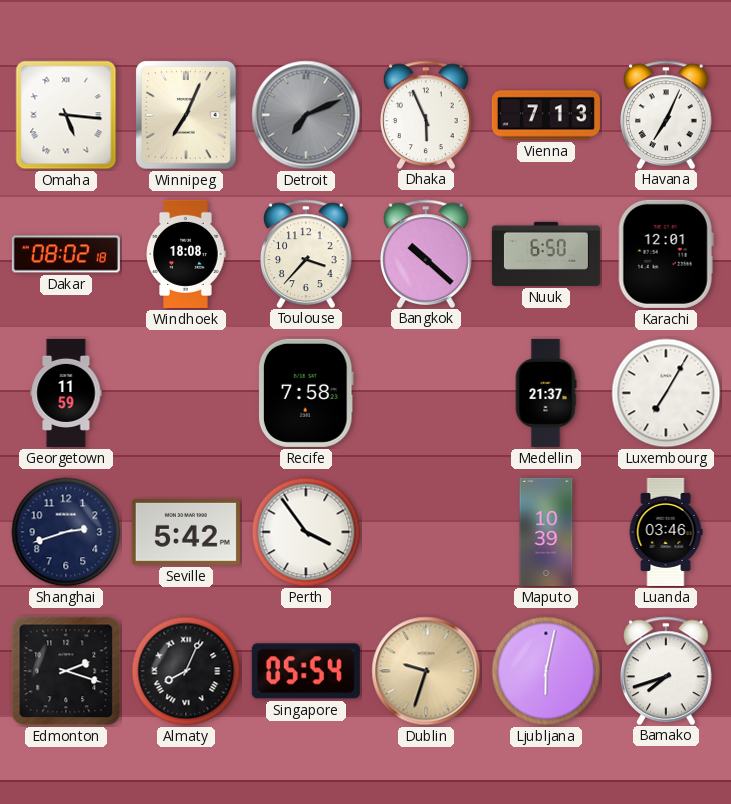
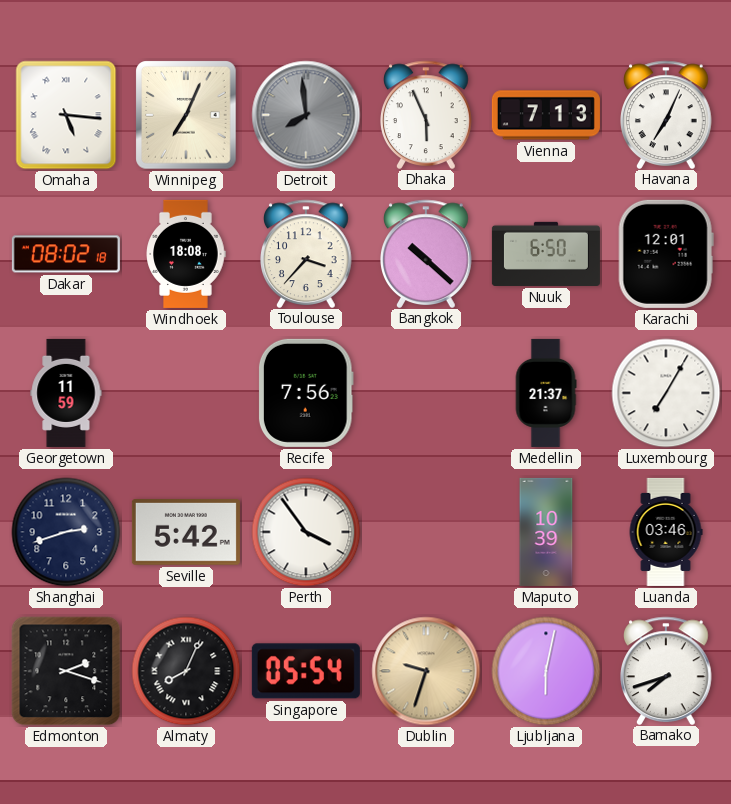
Detroit: 7:11 -> 7:59 (306, 115)
Recife: 7:58 -> 7:56 (306, 393)
